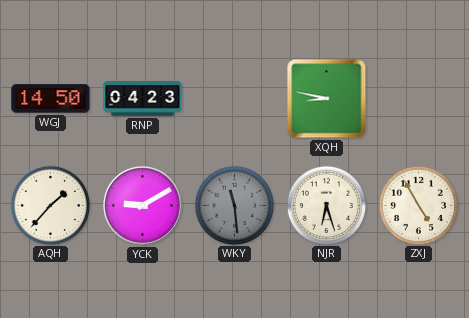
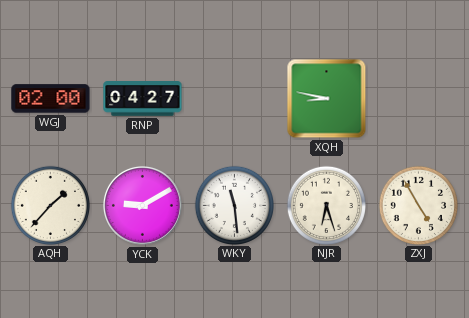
WGJ: 14:50 -> 02:00 (51, 99)
RNP: 04:23 -> 04:27 (143, 99)
WKY dial: grey -> white (234, 205)
